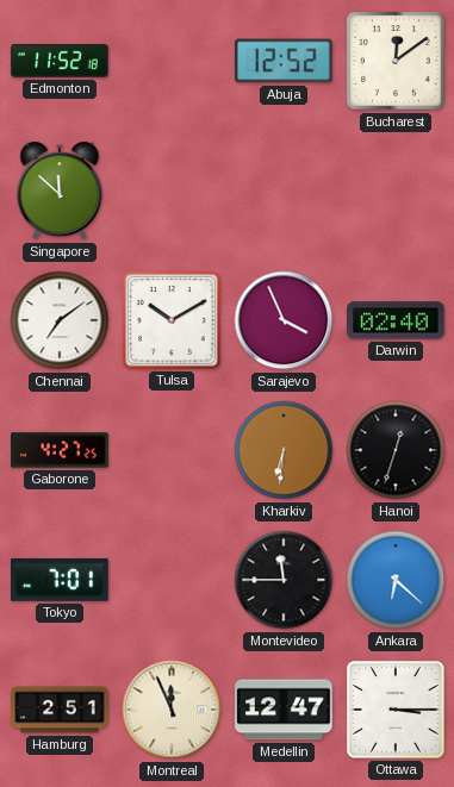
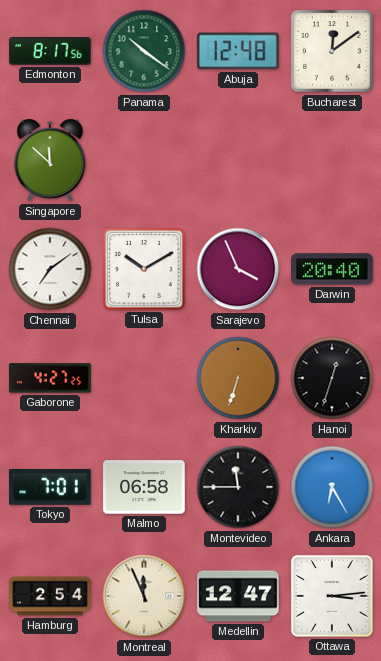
Edmonton: 11:52 -> 8:17 (50, 51)
Panama: none -> 10:21 (144, 51)
Abuja: 12:52 -> 12:48 (239, 51)
Darwin: 02:40 -> 20:40 (332, 269)
Kharkiv: 6:31 -> 6:33 (238, 378)
Malmo: none -> 06:58 (144, 487)
Ankara: 6:22 -> 6:25 (332, 487)
Hamburg: 2:51 -> 2:54 (50, 596)
Ottawa: 3:15 -> 3:14 (332, 596)
